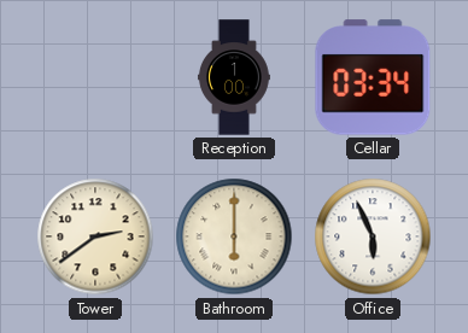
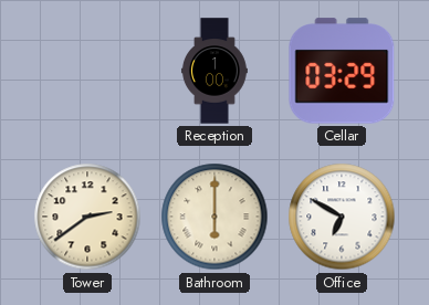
Cellar: 03:34 -> 03:29 (342, 71)
Office: 5:56 -> 6:50 (342, 217)
